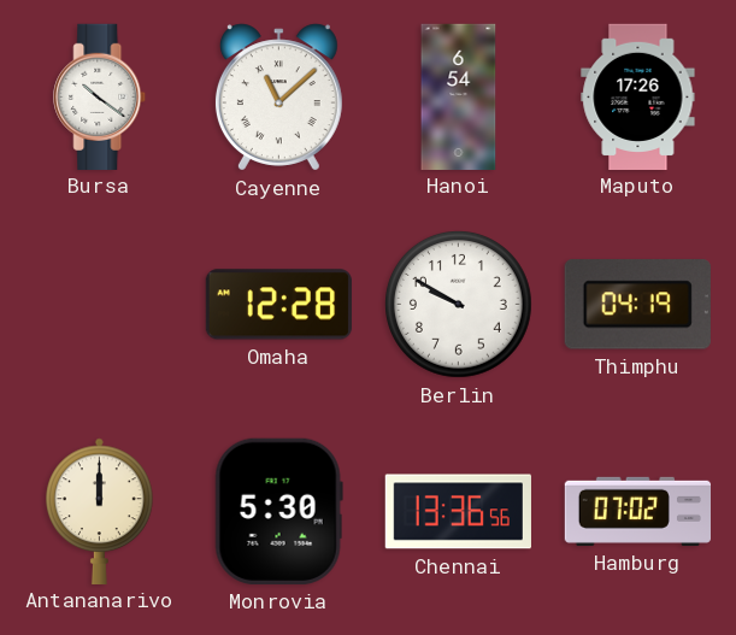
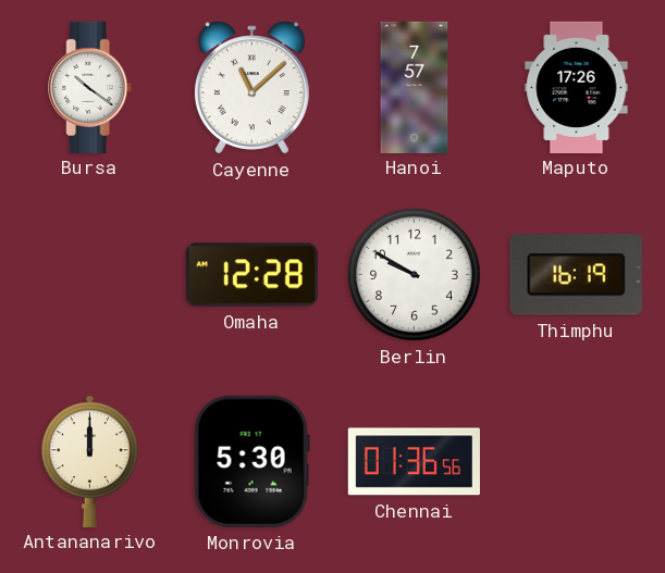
Hanoi: 6:54 -> 7:57 (415, 87)
Thimphu: 04:19 -> 16:19 (576, 275)
Chennai: 13:36 -> 01:36 (414, 462)
Hamburg: 07:02 -> none (637, 511)
